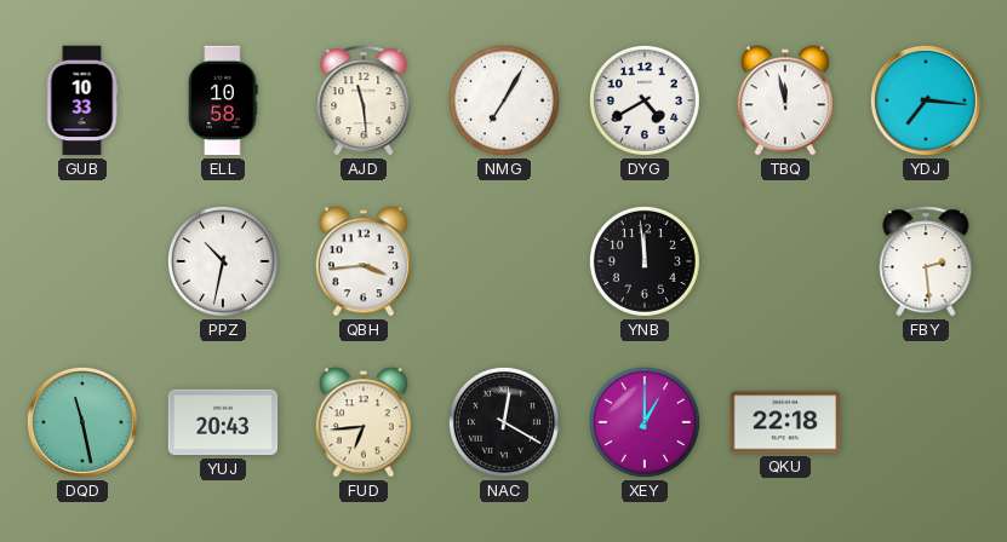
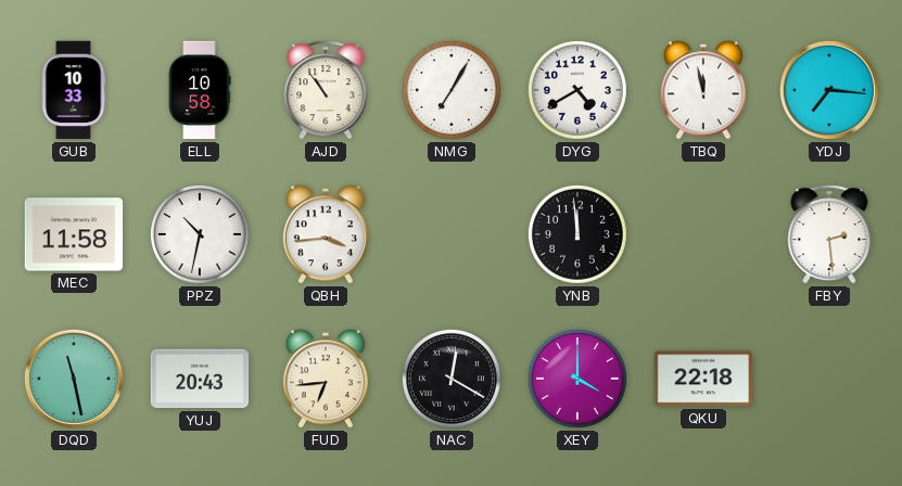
AJD: 11:29 -> 10:54 (326, 90)
MEC: none -> 11:58 (74, 234)
XEY: 1:00 -> 4:00 (577, 379)
